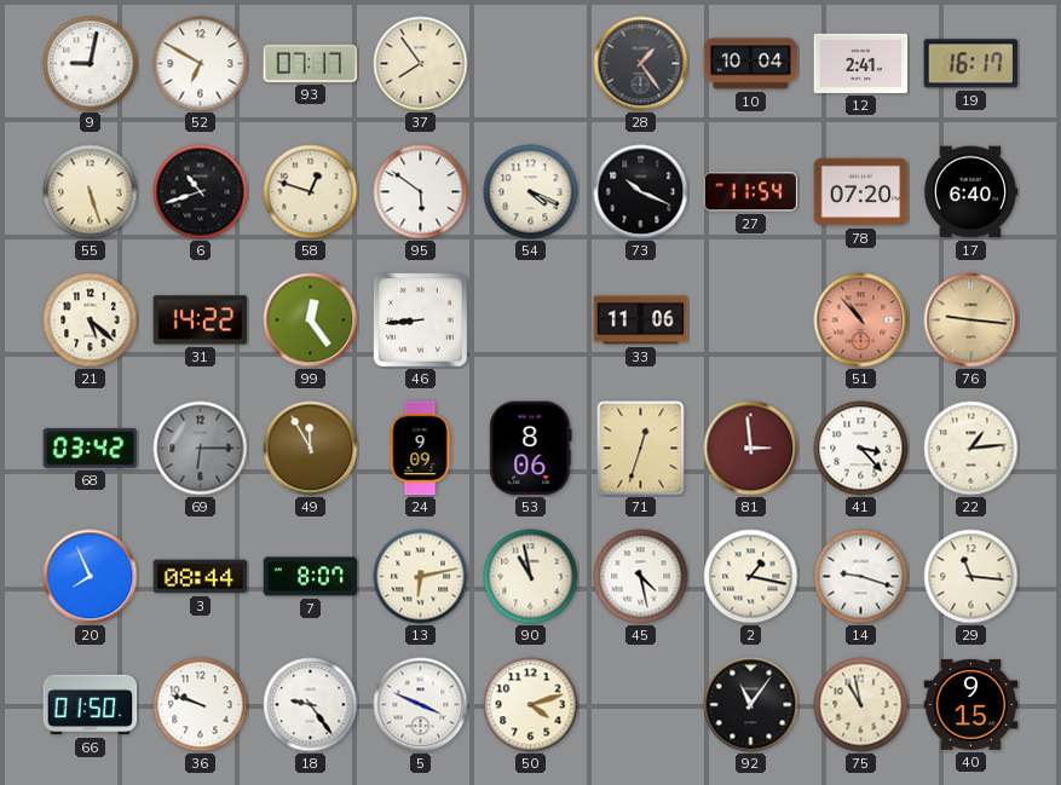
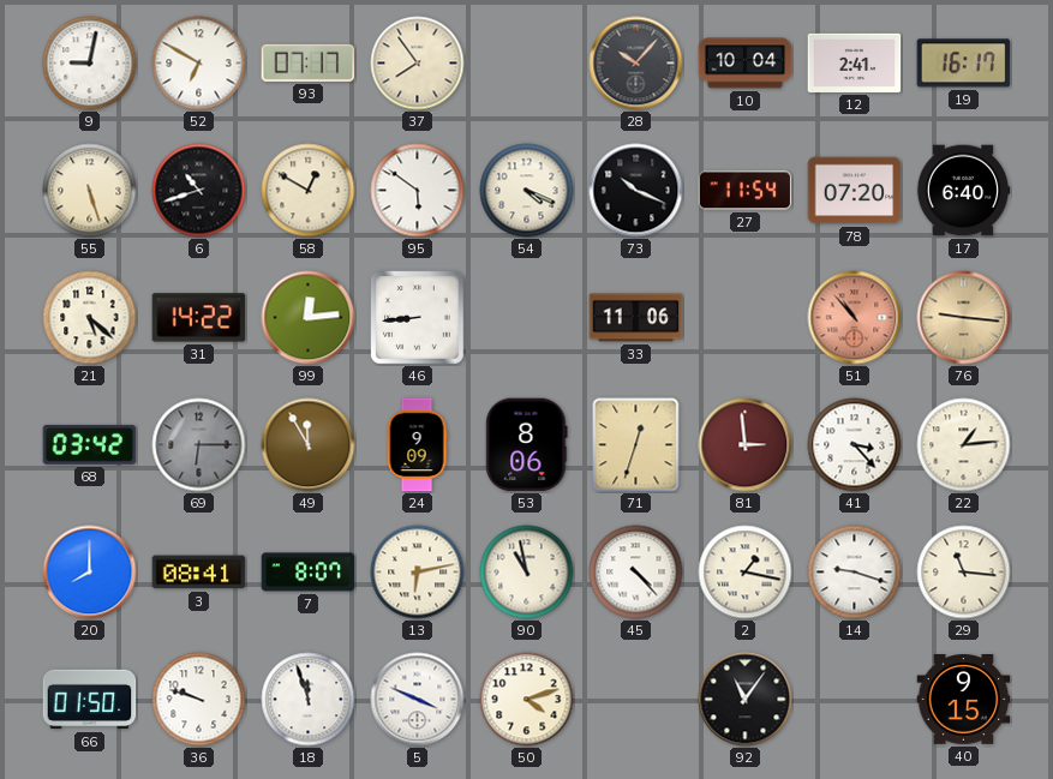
28: 1:24 -> 10:07 (636, 64)
58: 12:48 -> 12:50 (309, 191)
99: 12:24 -> 12:14 (309, 318)
20: 7:56 -> 8:00 (90, 573)
3: 08:44 -> 08:41 (199, 573)
45: 4:28 -> 4:23 (636, 573)
18: 9:24 -> 11:57 (309, 700)
75: 10:58 -> none (861, 705)
